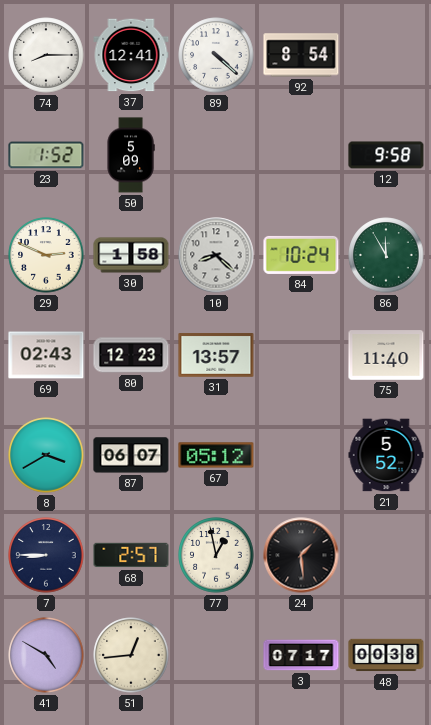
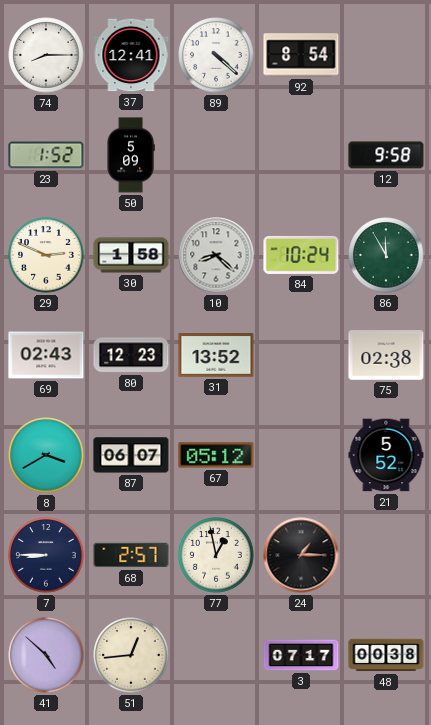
31: 13:57 -> 13:52 (216, 355)
75: 11:40 -> 02:38 (386, 355)
24: 1:29 -> 1:15 (301, 555)
41: 4:50 -> 4:52 (46, 655)
